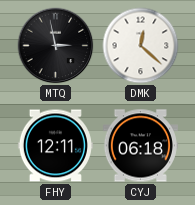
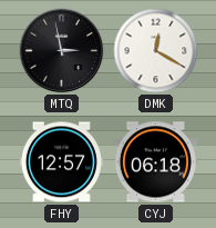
DMK: 12:22 -> 12:20 (156, 51)
FHY: 12:11 -> 12:57 (61, 162)
